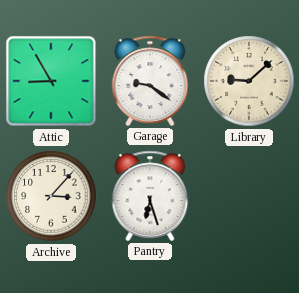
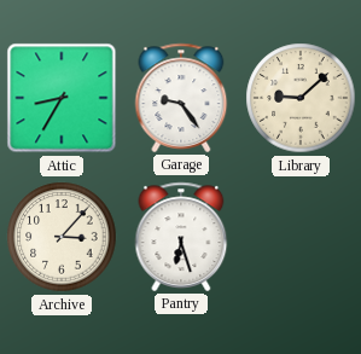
Attic: 8:55 -> 8:35 (62, 98)
Garage: 9:21 -> 9:24 (181, 98)
